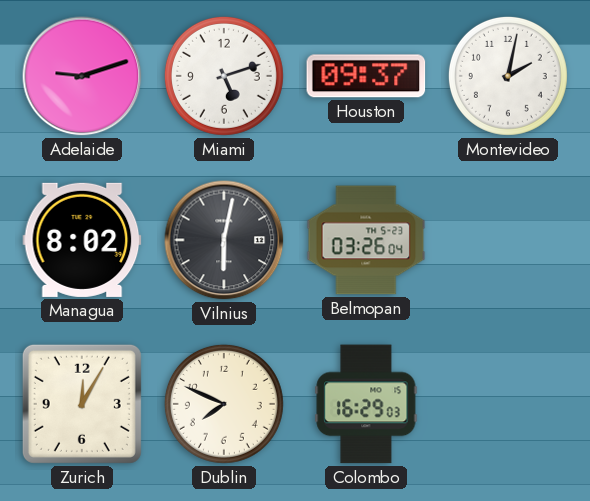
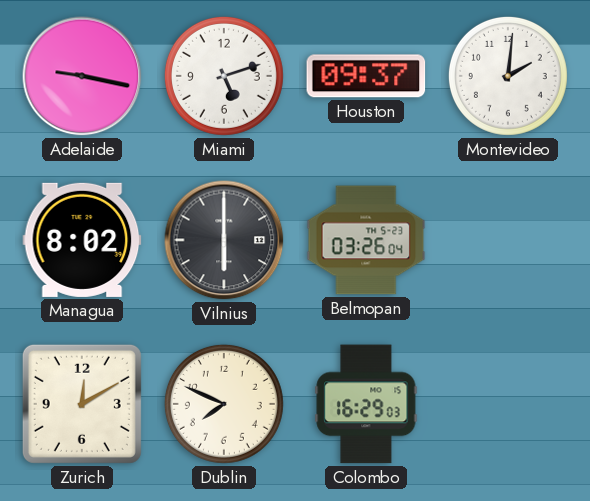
Adelaide: 9:12 -> 9:17 (82, 76)
Montevideo: 2:02 -> 2:01 (508, 76)
Vilnius: 6:02 -> 6:00 (224, 240)
Zurich: 12:05 -> 12:10 (82, 404)
